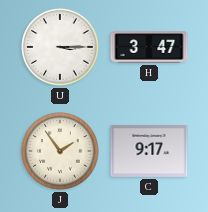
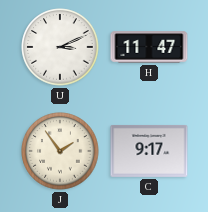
U: 3:15 -> 3:11 (60, 47)
H: 3:47 -> 11:47 (149, 47)
